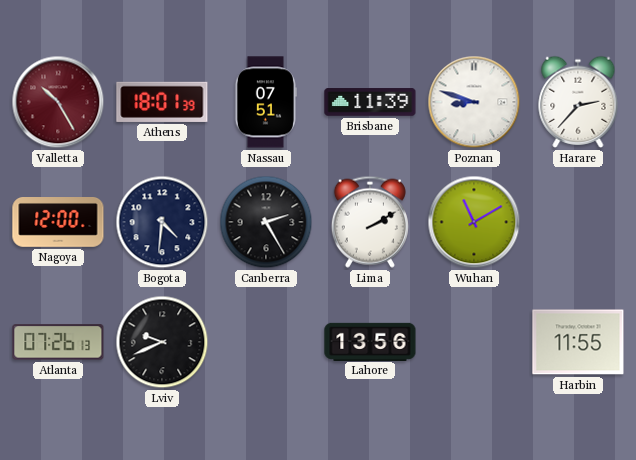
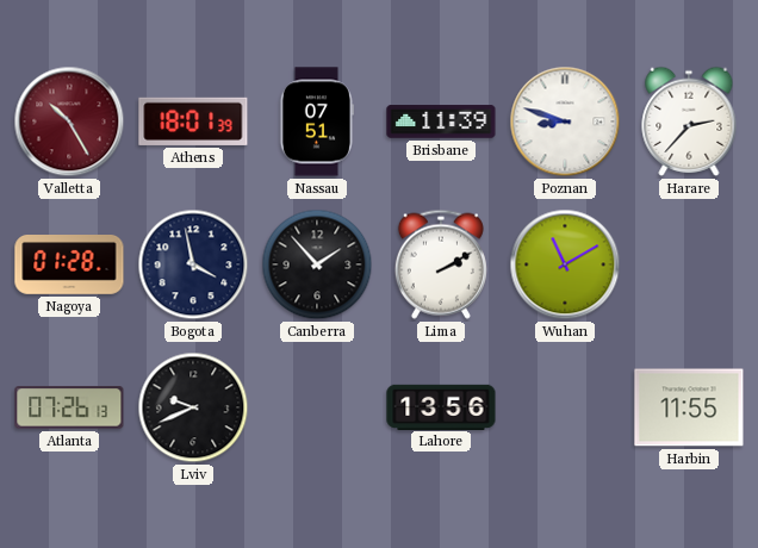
Nagoya: 12:00 -> 01:28 (69, 266)
Bogota: 4:31 -> 3:58 (193, 264)
Canberra: 2:25 -> 1:53 (317, 264)
